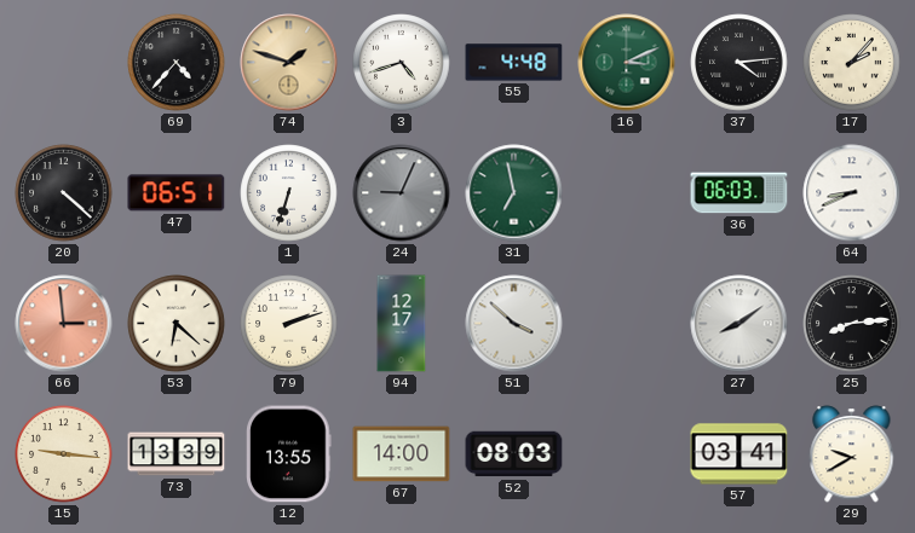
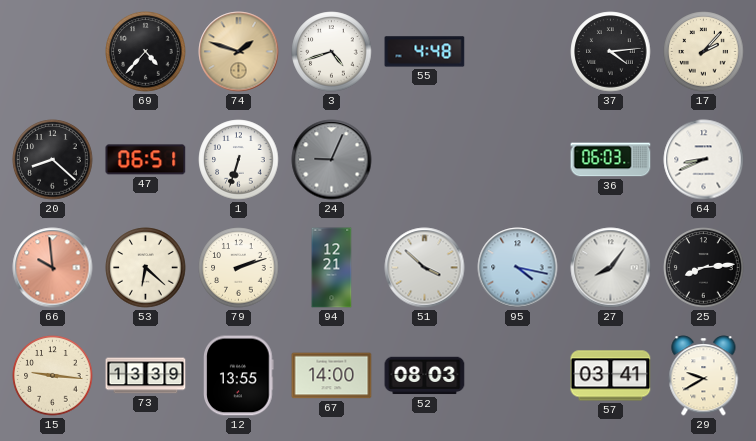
16: 3:11 -> none (627, 63)
20: 4:22 -> 8:22 (53, 160)
31: 6:58 -> none (514, 193)
66: 2:59 -> 9:59 (53, 268)
94: 12:17 -> 12:21 (332, 268)
95: none -> 4:17 (518, 268)
27: 8:09 -> 8:06 (611, 268)
